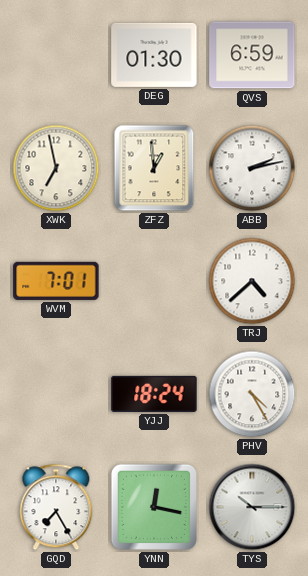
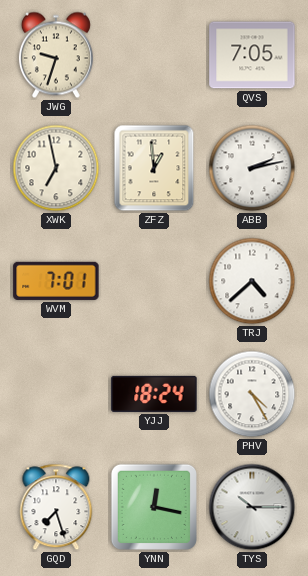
JWG: none -> 9:33 (56, 55)
DEG: 01:30 -> none (154, 55)
QVS: 6:59 -> 7:05 (252, 55)
GQD: 7:25 -> 7:27 (56, 507)
